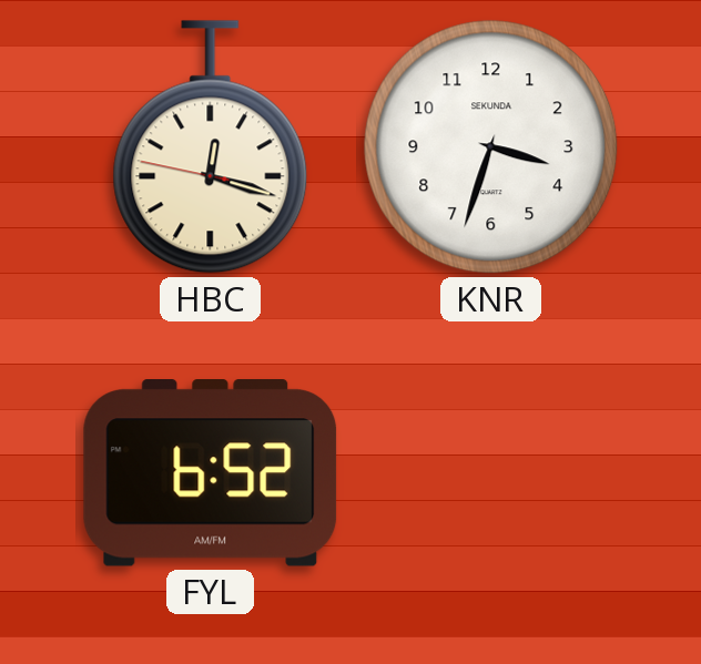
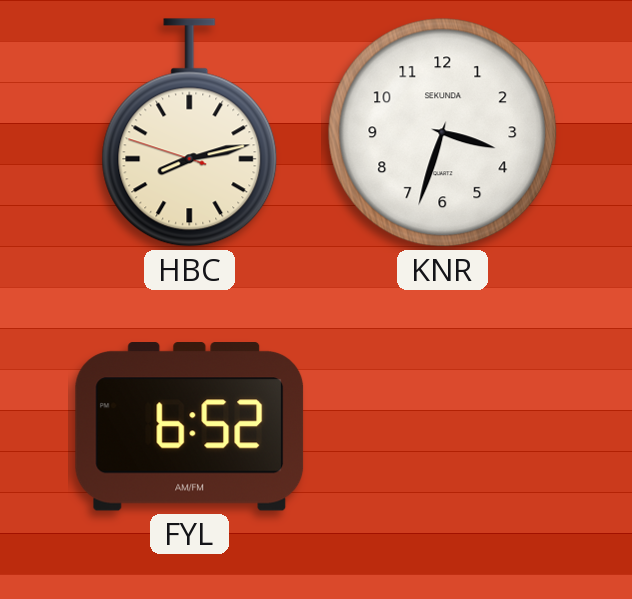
HBC: 12:17 -> 8:12 (190, 133)
